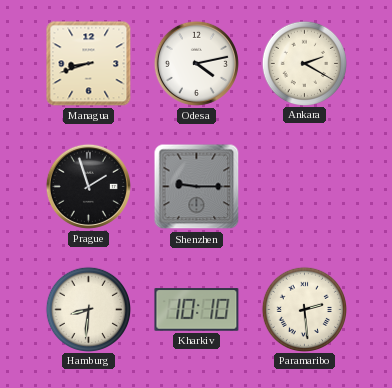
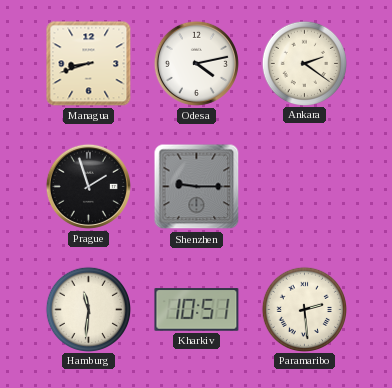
Ankara: 2:20 -> 2:21 (304, 63)
Hamburg: 8:31 -> 11:31 (88, 309)
Kharkiv: 10:10 -> 10:51 (197, 310)
